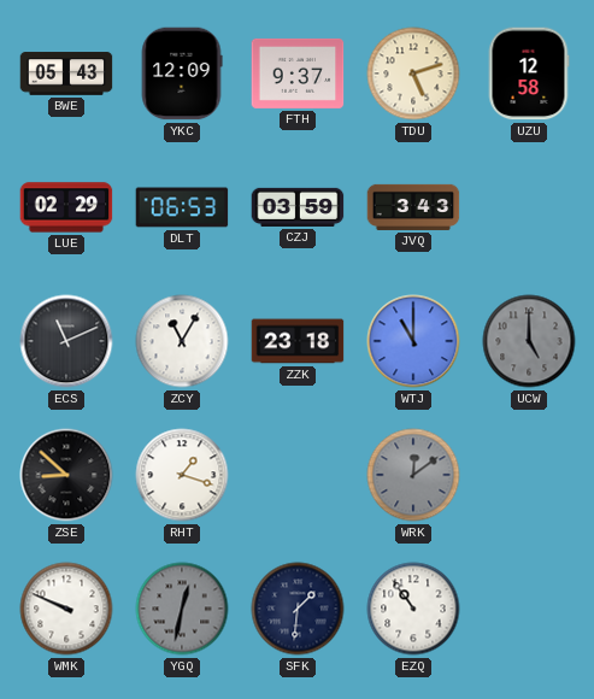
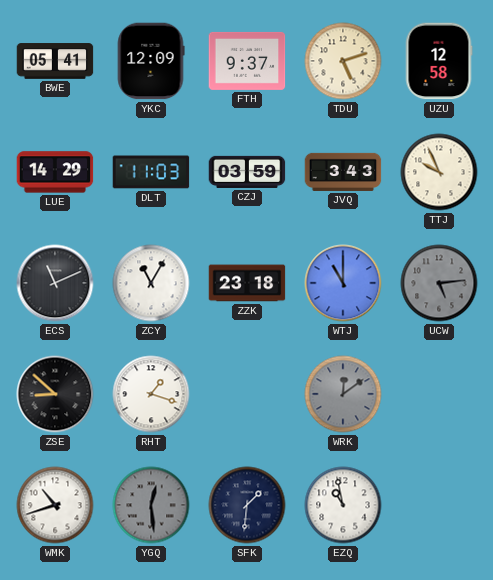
BWE: 05:43 -> 05:41 (55, 61)
LUE: 02:29 -> 14:29 (55, 172)
DLT: 06:53 -> 11:03 (151, 172)
TTJ: none -> 9:56 (439, 172)
UCW: 5:00 -> 5:14 (439, 283)
WMK: 9:49 -> 10:42 (55, 505)
YGQ: 12:32 -> 12:29 (151, 505)
EZQ: 10:54 -> 10:58 (343, 505)
